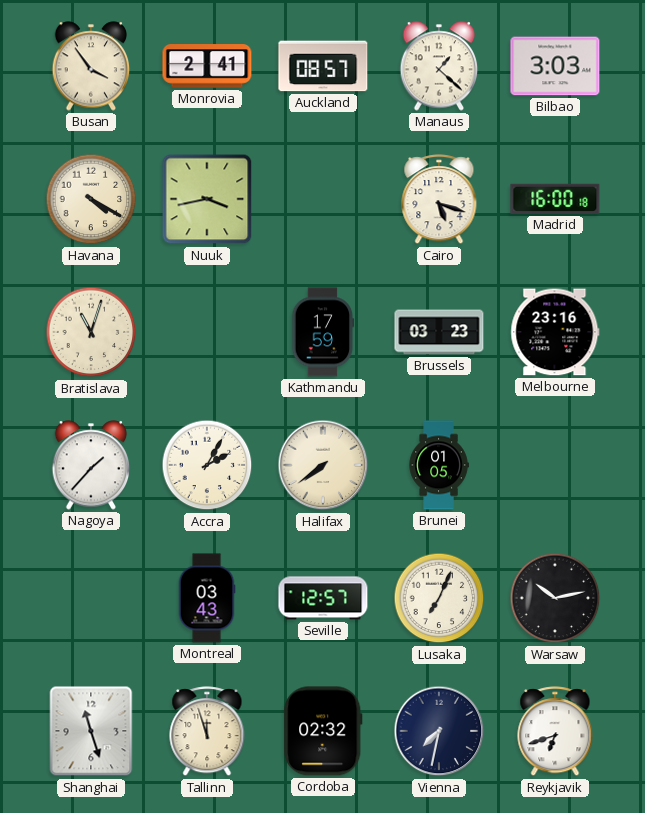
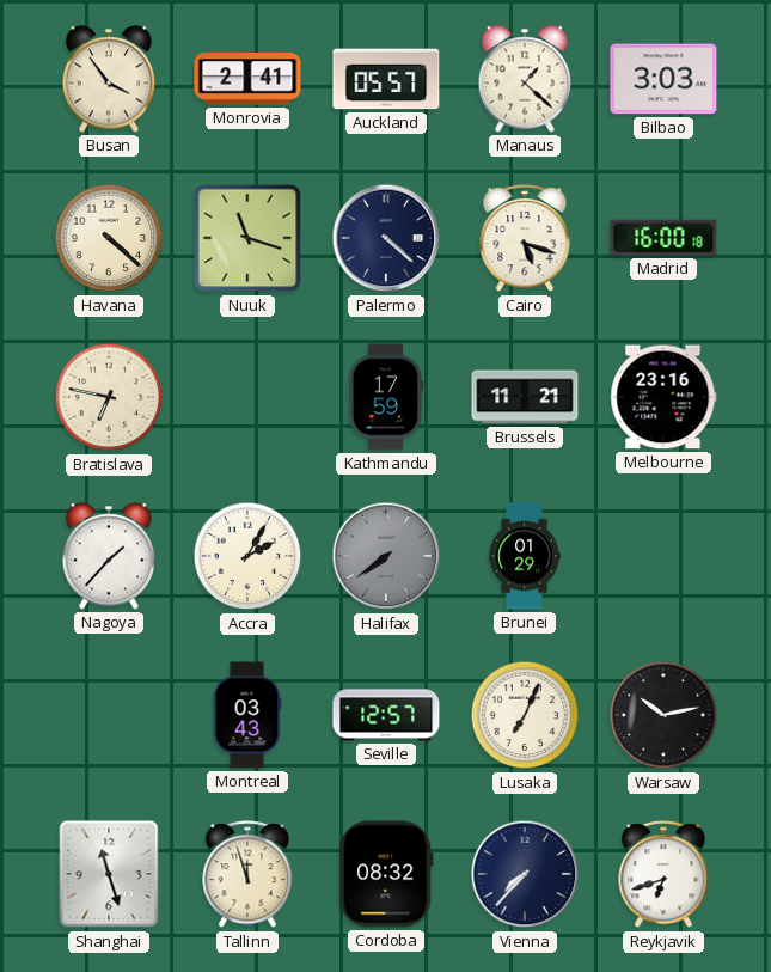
Auckland: 08:57 -> 05:57 (386, 79)
Havana: 4:20 -> 4:22 (109, 238)
Nuuk: 3:43 -> 11:18 (247, 238)
Palermo: none -> 4:22 (386, 238)
Bratislava: 11:03 -> 6:47 (109, 397)
Brussels: 03:23 -> 11:21 (525, 397)
Halifax dial: cream -> grey (386, 556)
Brunei: 01:05 -> 01:29 (525, 556)
Cordoba: 02:32 -> 08:32 (386, 874)
Vienna: 7:32 -> 7:37 (525, 874)
